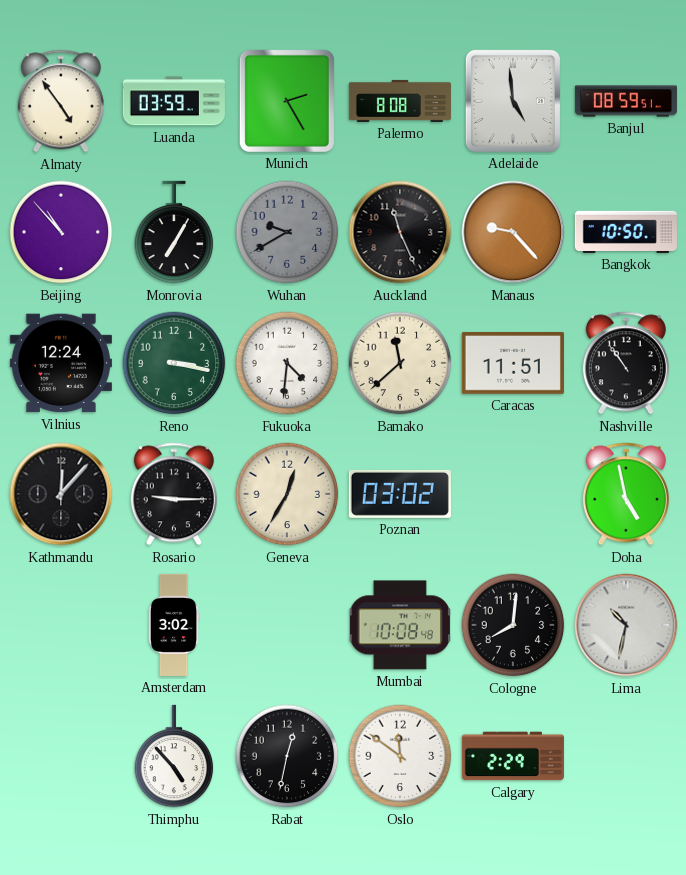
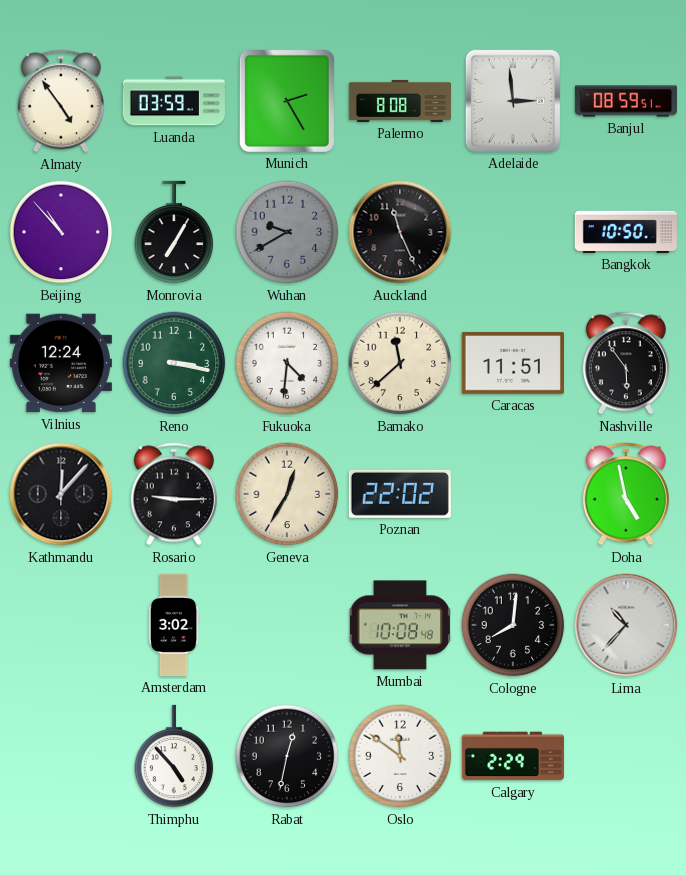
Adelaide: 4:59 -> 2:59 (513, 101)
Manaus: 9:23 -> none (513, 232)
Nashville: 10:54 -> 5:54 (626, 363)
Poznan: 03:02 -> 22:02 (400, 494)
Lima: 10:32 -> 10:37 (626, 625)
